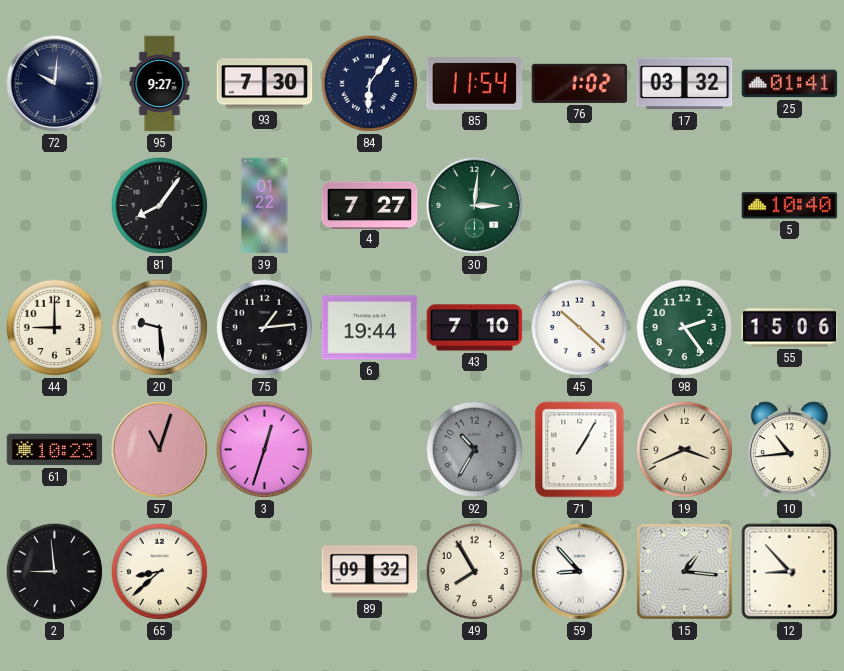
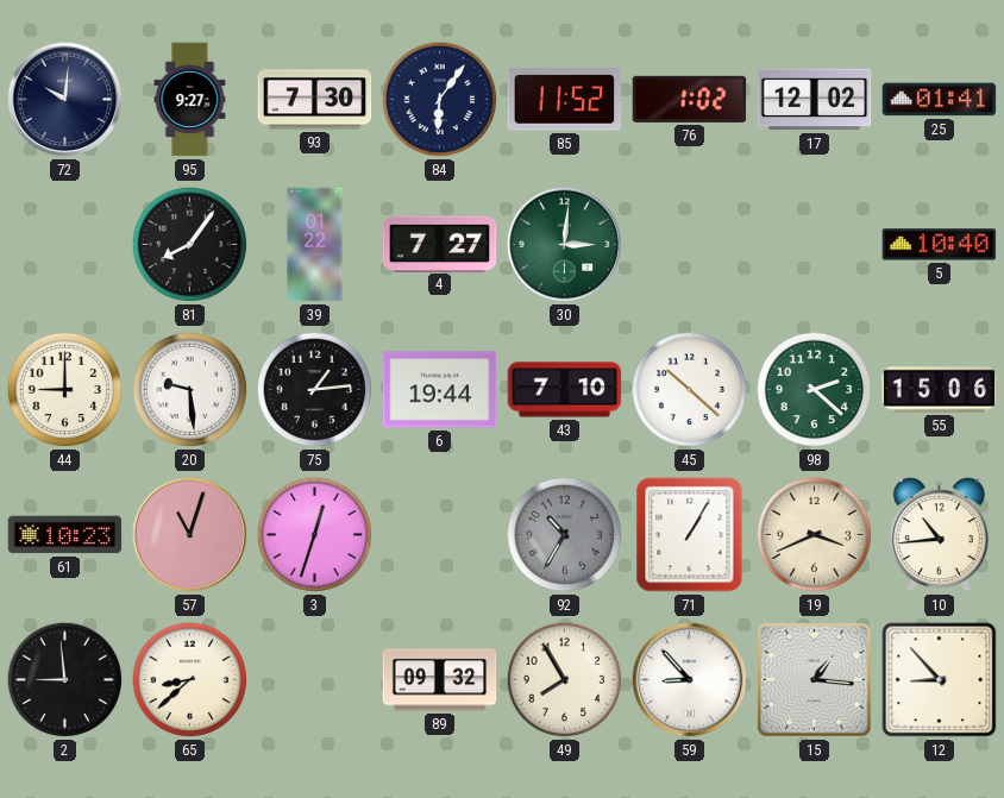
85: 11:54 -> 11:52 (565, 100)
17: 03:32 -> 12:02 (815, 100)
98: 2:24 -> 2:22 (815, 390)
